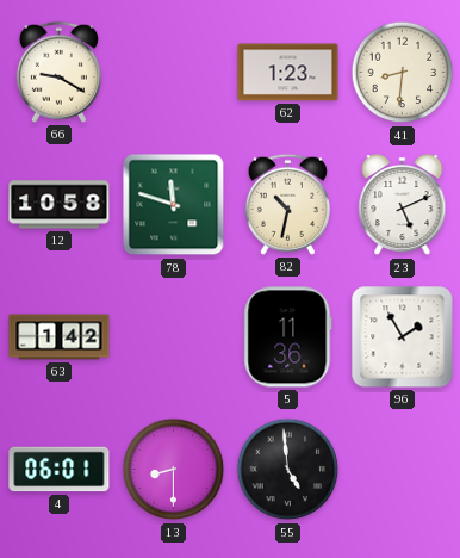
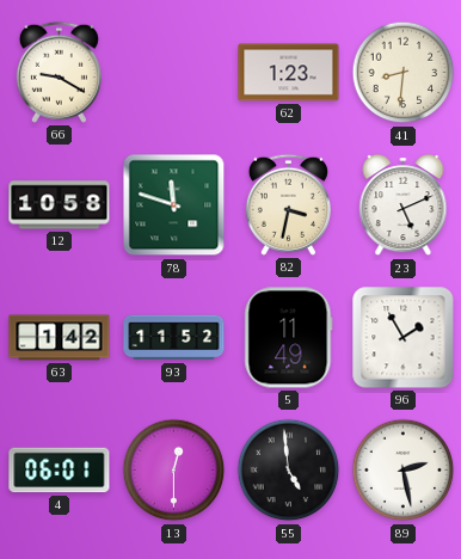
82: 10:32 -> 3:32 (288, 204)
93: none -> 11:52 (174, 338)
5: 11:36 -> 11:49 (289, 338)
13: 8:30 -> 12:30 (174, 471)
89: none -> 2:28 (404, 471)
